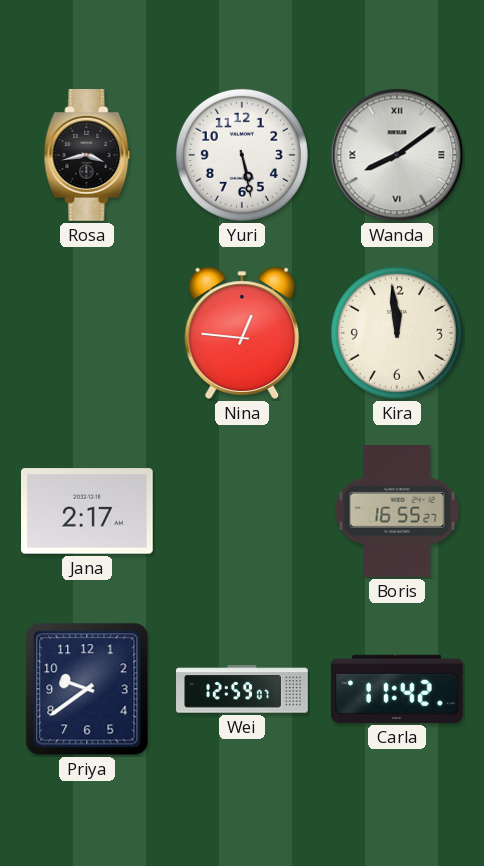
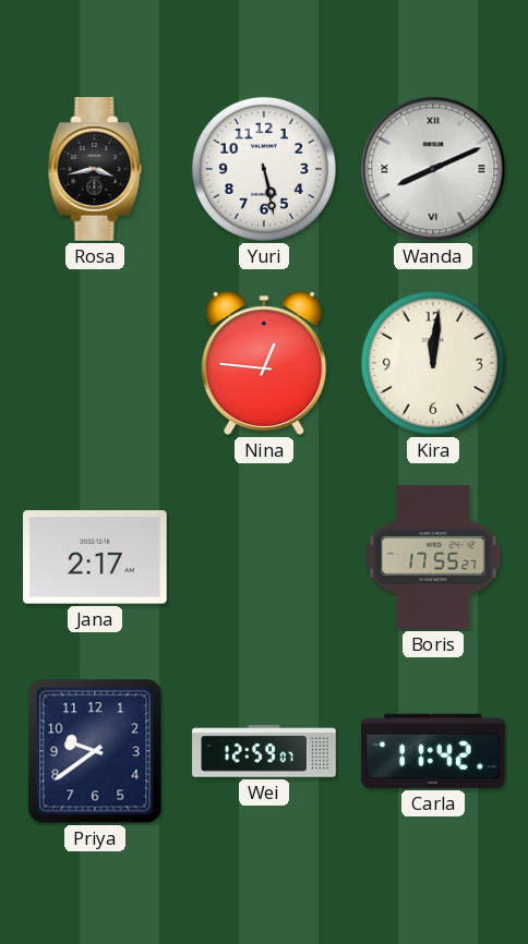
Wanda: 8:09 -> 8:11 (433, 169)
Kira: 11:59 -> 12:01 (433, 363)
Boris: 16:55 -> 17:55 (433, 557)
